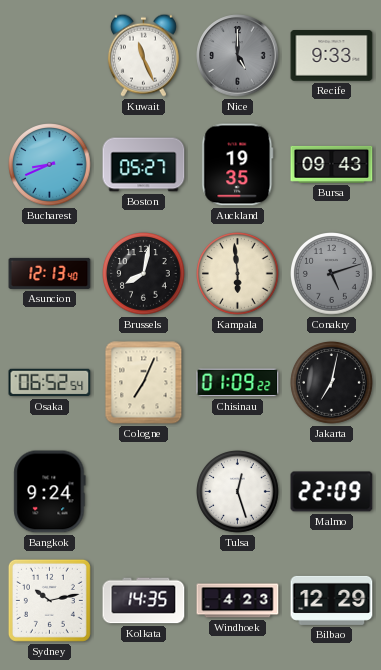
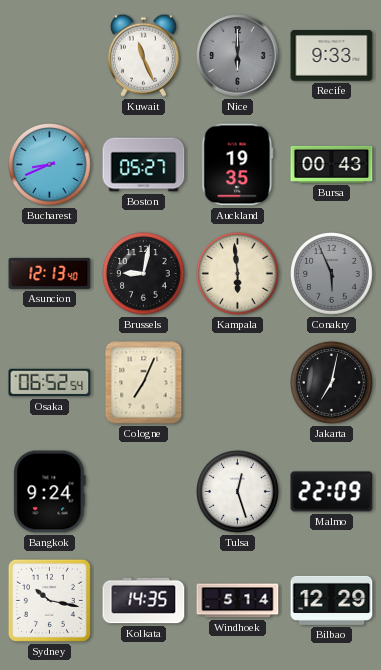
Nice: 5:00 -> 6:00 (238, 56)
Bursa: 09:43 -> 00:43 (332, 164)
Brussels: 8:02 -> 9:02 (144, 274)
Conakry: 5:12 -> 5:56 (332, 274)
Chisinau: 01:09 -> none (238, 383)
Sydney: 10:13 -> 10:17 (49, 600)
Windhoek: 4:23 -> 5:14 (238, 601)
